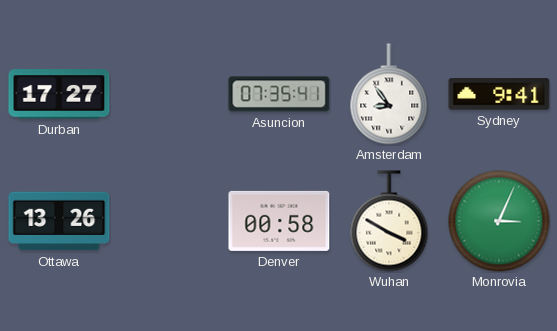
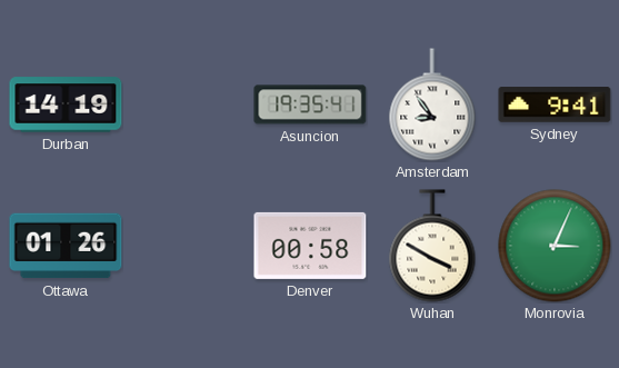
Durban: 17:27 -> 14:19 (66, 105)
Asuncion: 07:35 -> 19:35 (310, 105)
Ottawa: 13:26 -> 01:26 (66, 246)
